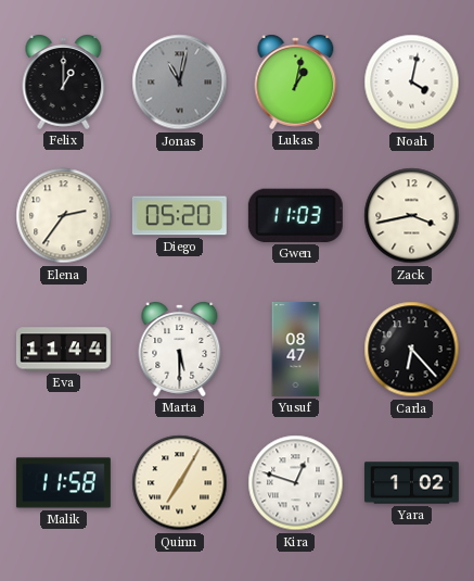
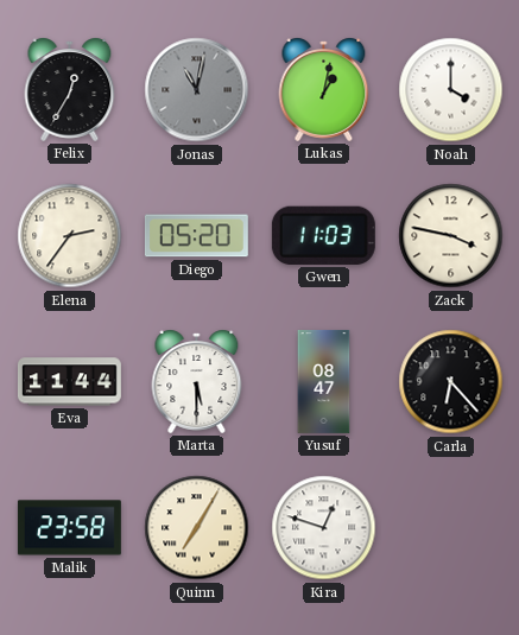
Felix: 1:00 -> 12:35 (70, 89)
Noah: 4:02 -> 4:00 (451, 90)
Zack: 3:43 -> 3:47 (451, 236)
Malik: 11:58 -> 23:58 (69, 528)
Yara: 1:02 -> none (411, 483)
